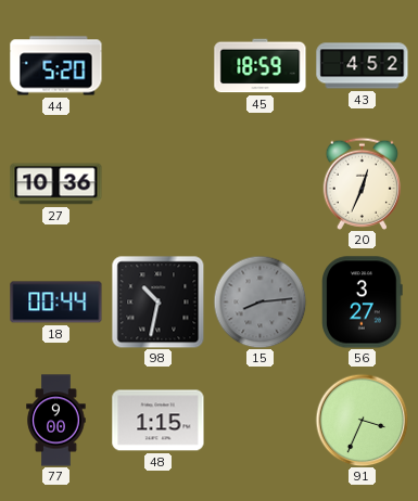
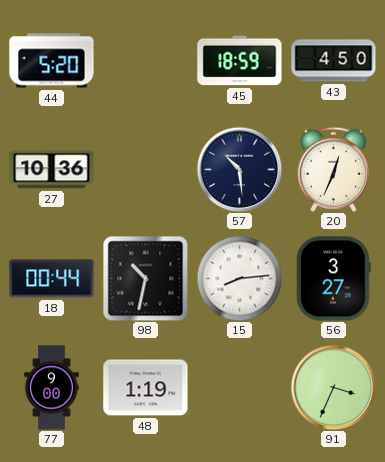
43: 4:52 -> 4:50 (334, 61)
57: none -> 10:29 (239, 169)
15 dial: grey -> white (239, 278)
48: 1:15 -> 1:19 (146, 388)
